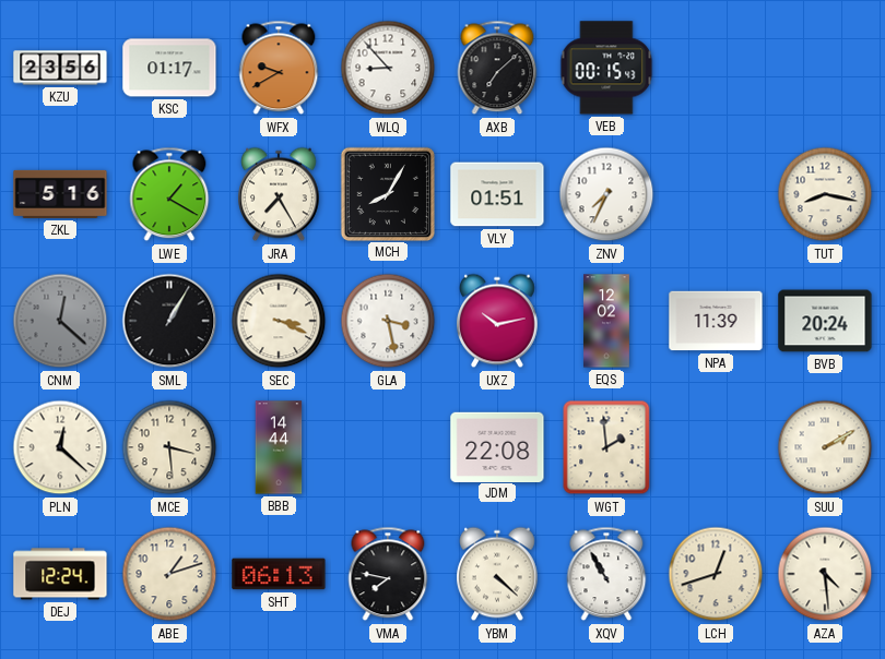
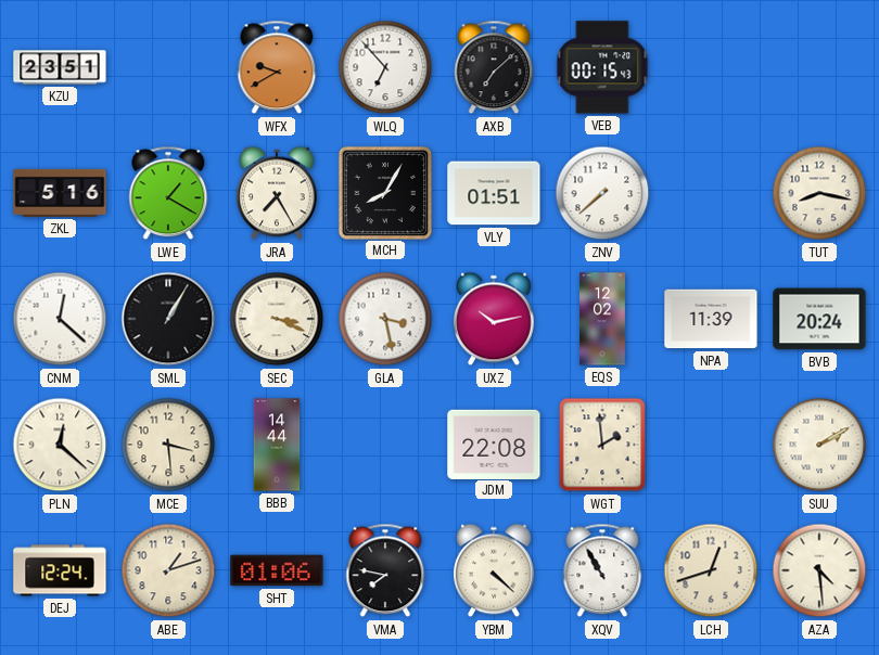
KZU: 23:56 -> 23:51 (60, 67)
KSC: 01:17 -> none (169, 68)
WLQ: 8:53 -> 6:53 (385, 67)
ZNV: 7:34 -> 7:38 (602, 193)
CNM dial: grey -> white (60, 319)
SHT: 06:13 -> 01:06 (277, 570)
